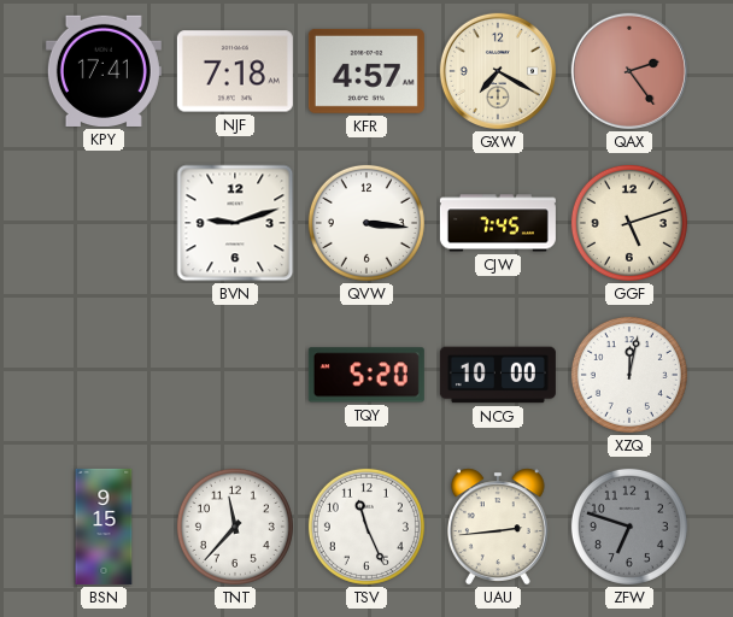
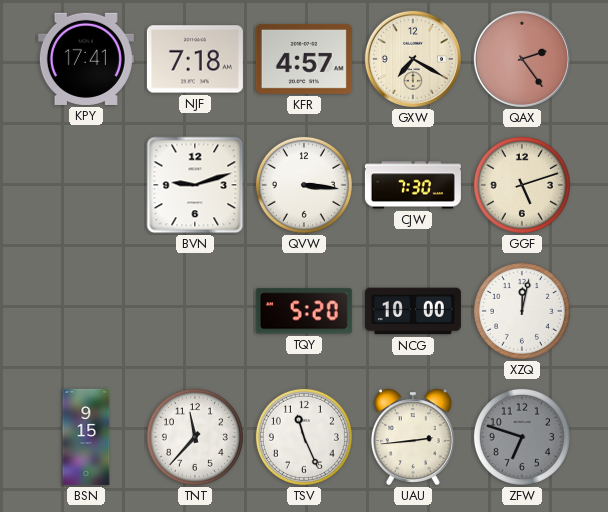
CJW: 7:45 -> 7:30 (413, 185)
